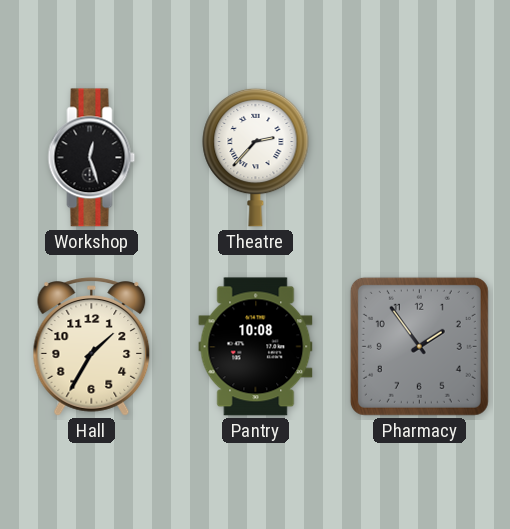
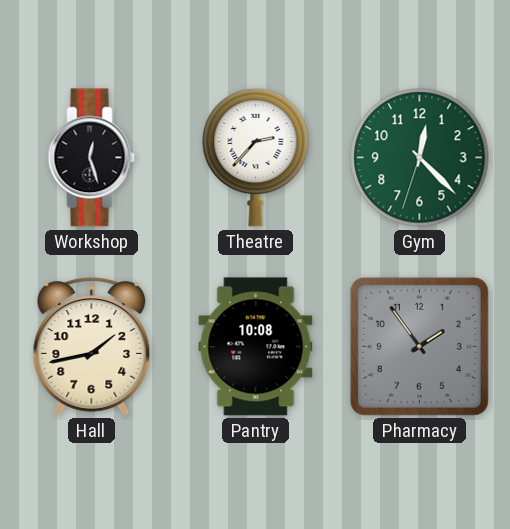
Gym: none -> 12:22 (420, 158)
Hall: 1:35 -> 1:43 (92, 347)
